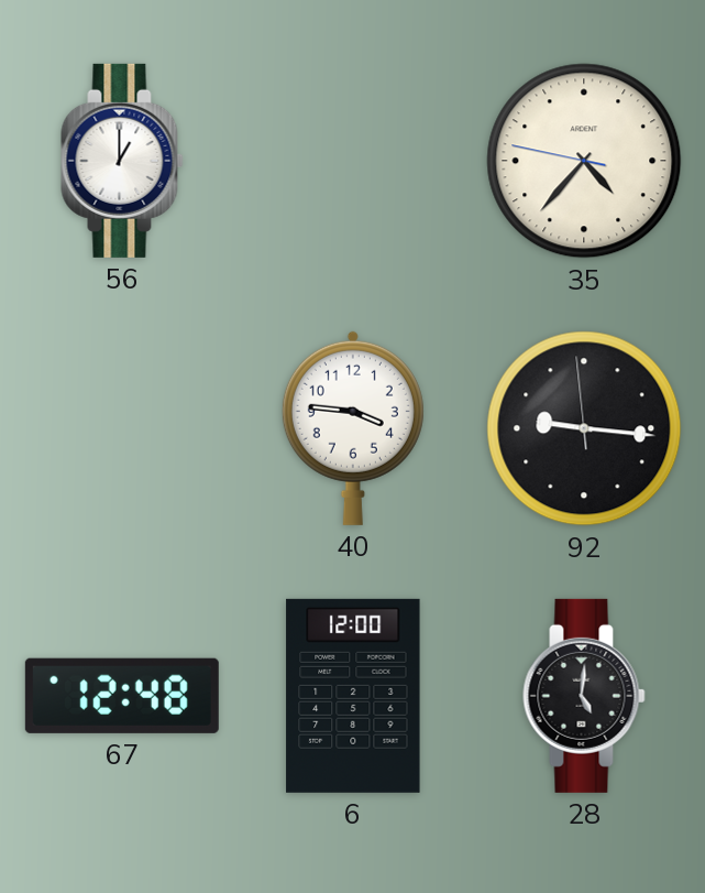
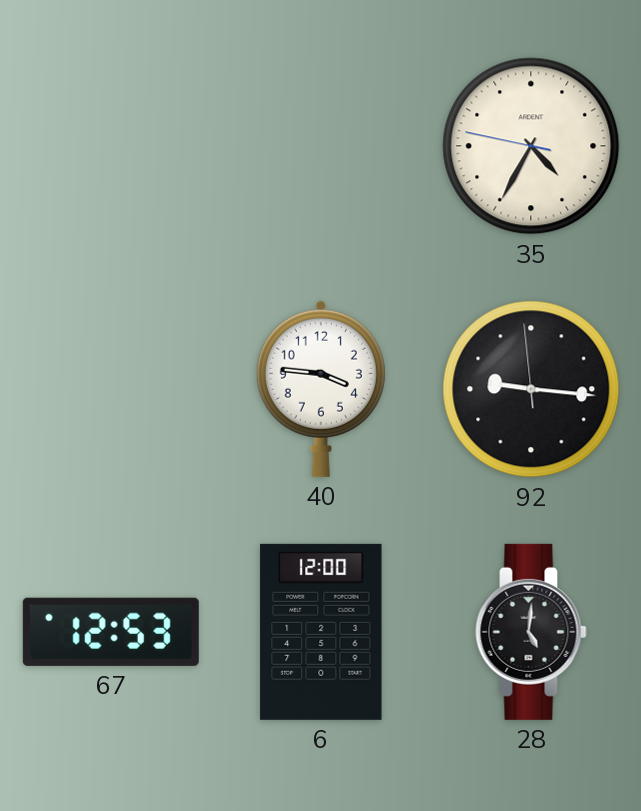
56: 1:00 -> none (122, 161)
35: 4:36 -> 4:34 (531, 146)
67: 12:48 -> 12:53 (111, 632)
